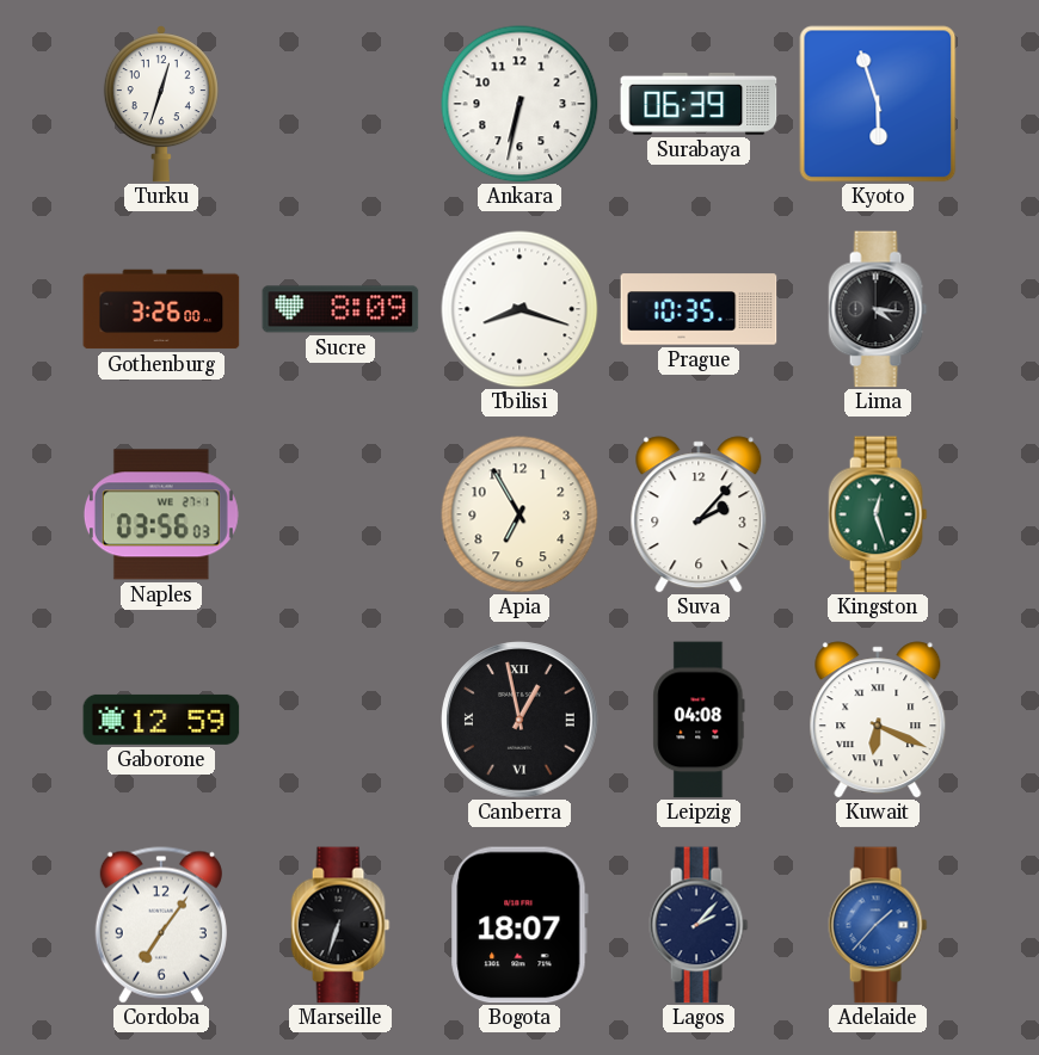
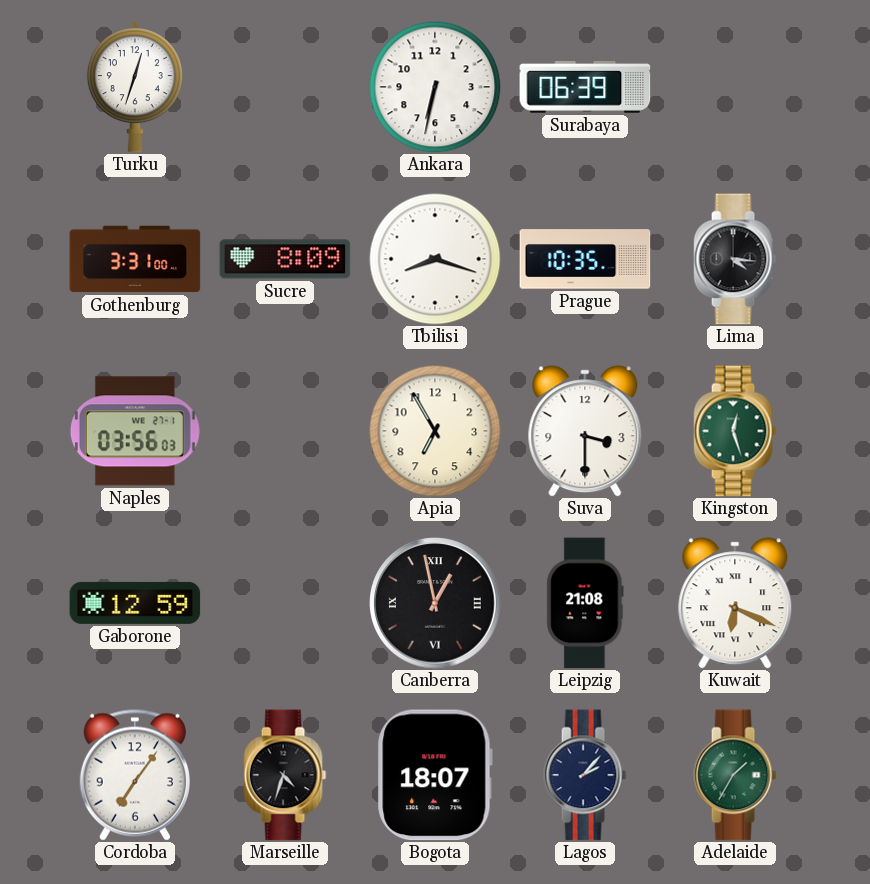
Kyoto: 5:57 -> none (878, 104)
Gothenburg: 3:26 -> 3:31 (135, 259)
Suva: 2:07 -> 3:30 (585, 431)
Leipzig: 04:08 -> 21:08 (585, 603)
Marseille: 6:33 -> 4:33 (285, 775)
Adelaide: 1:37 -> 1:35 (735, 775)
Adelaide dial: blue -> green (735, 775)
